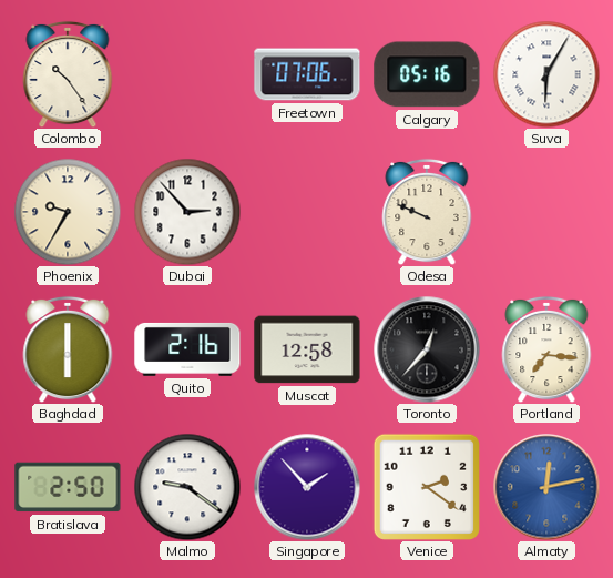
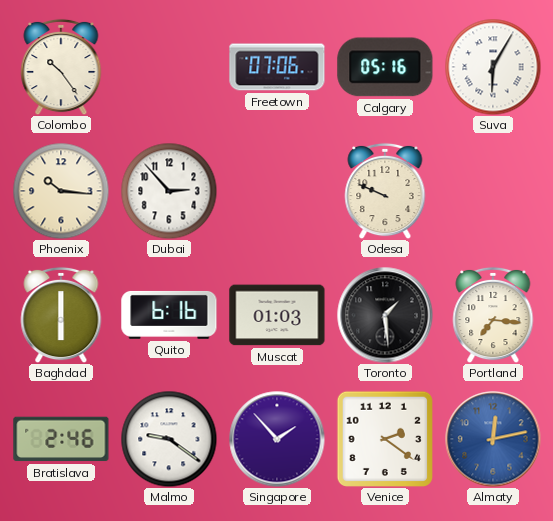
Phoenix: 9:35 -> 10:16 (61, 191)
Quito: 2:16 -> 6:16 (169, 315)
Muscat: 12:58 -> 01:03 (277, 315)
Toronto: 12:37 -> 1:29 (385, 315)
Bratislava: 2:50 -> 2:46 (61, 439)
